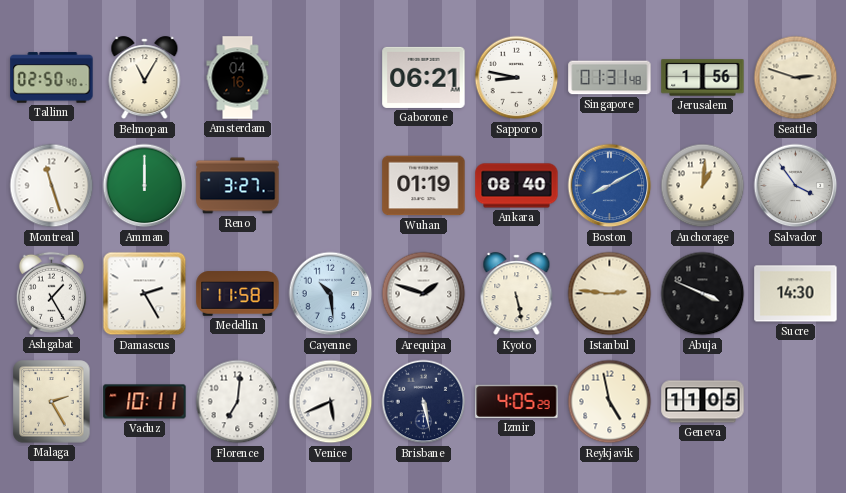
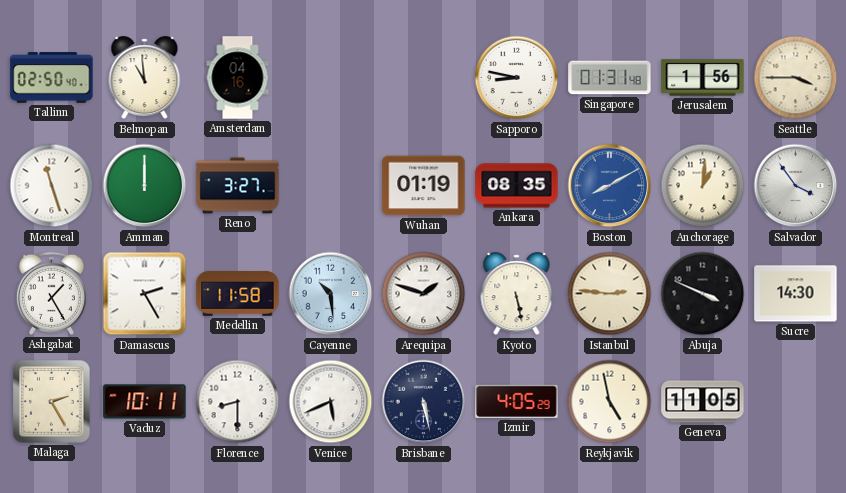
Belmopan: 11:05 -> 10:59 (145, 78)
Gaborone: 06:21 -> none (424, 77)
Seattle: 2:48 -> 3:45 (796, 78)
Ankara: 08:40 -> 08:35 (517, 186)
Florence: 7:01 -> 8:30 (238, 402)
